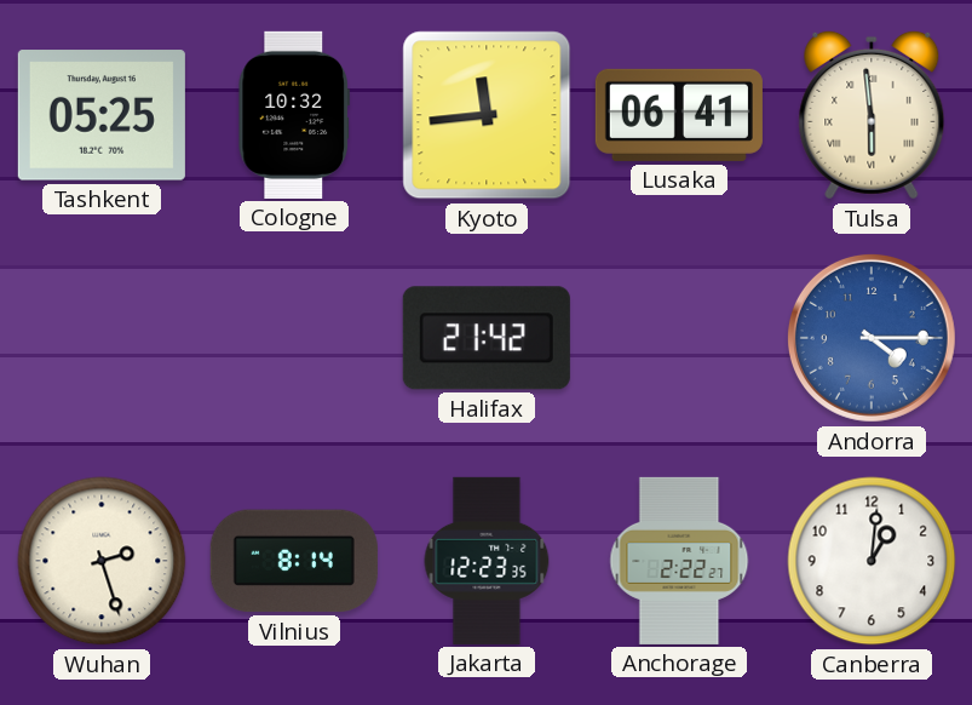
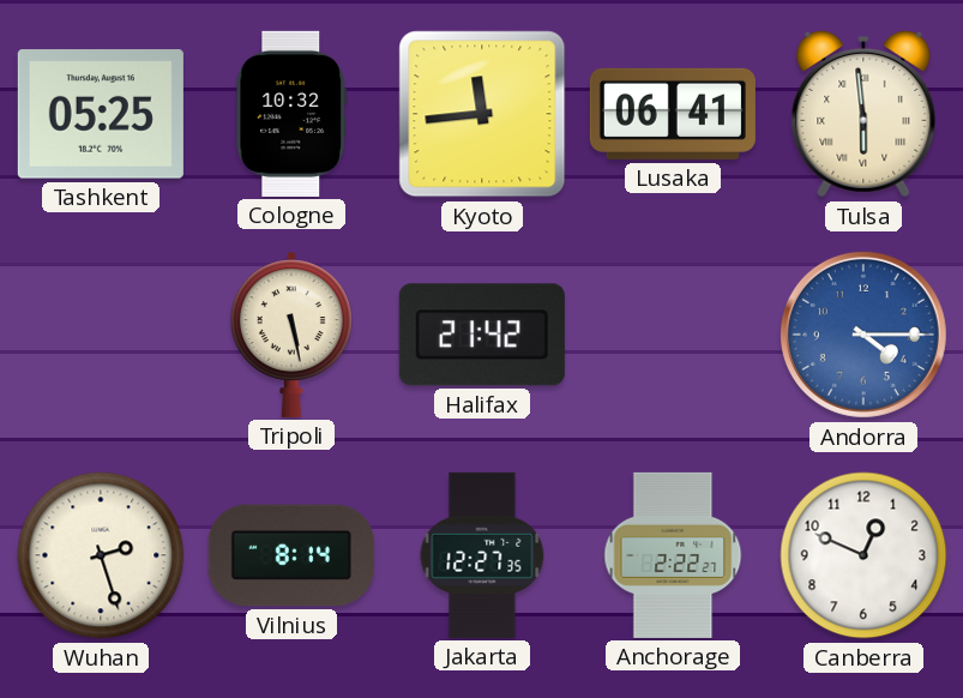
Tripoli: none -> 5:28 (291, 335)
Jakarta: 12:23 -> 12:27 (482, 555)
Canberra: 1:01 -> 12:49 (863, 555)
